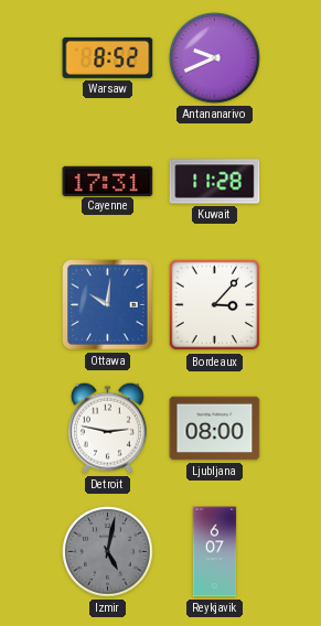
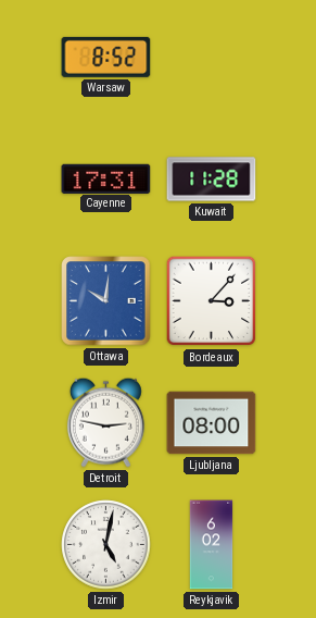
Antananarivo: 9:41 -> none (215, 58)
Izmir dial: grey -> white (106, 545)
Reykjavik: 6:07 -> 6:02 (212, 545)
